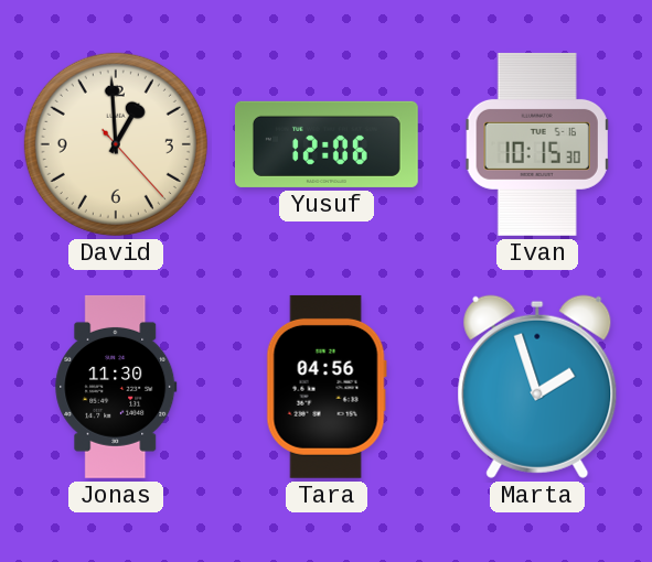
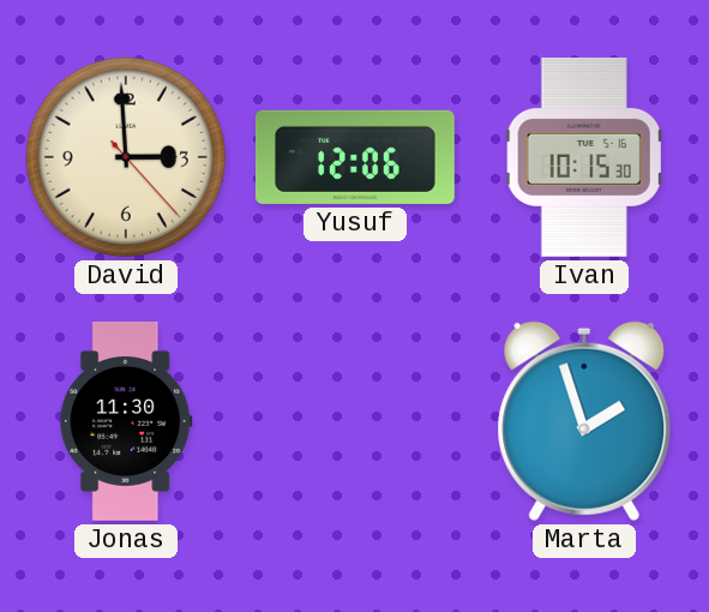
David: 12:59 -> 2:59 (126, 157)
Tara: 04:56 -> none (327, 387)
